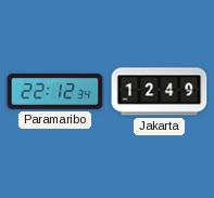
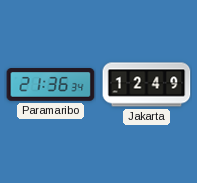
Paramaribo: 22:12 -> 21:36 (51, 85)
